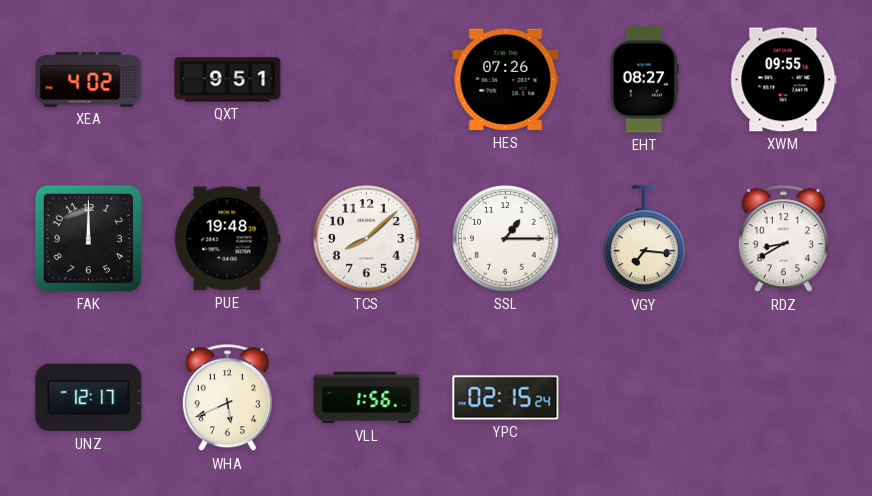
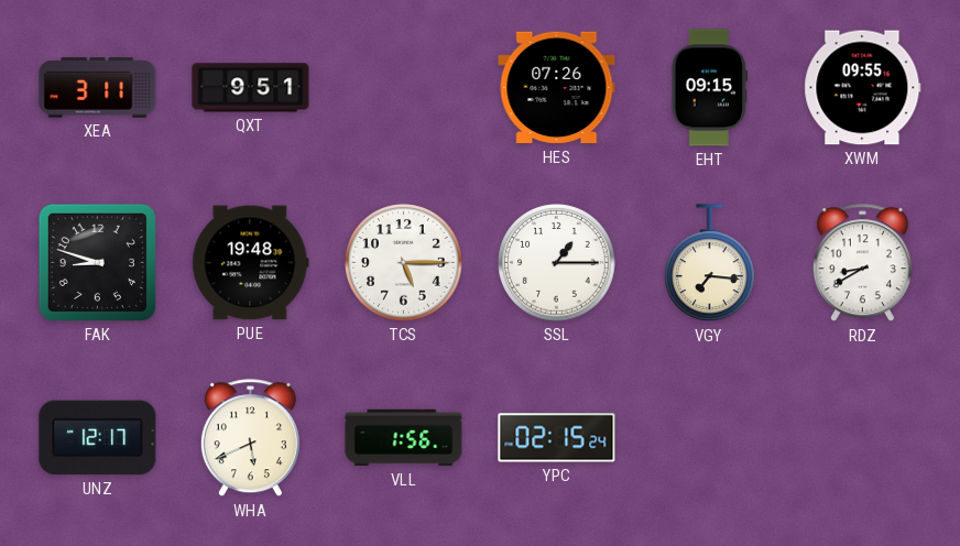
XEA: 4:02 -> 3:11 (98, 88)
EHT: 08:27 -> 09:15 (709, 88)
FAK: 12:00 -> 8:48 (97, 262)
TCS: 8:08 -> 5:15 (404, 263)
